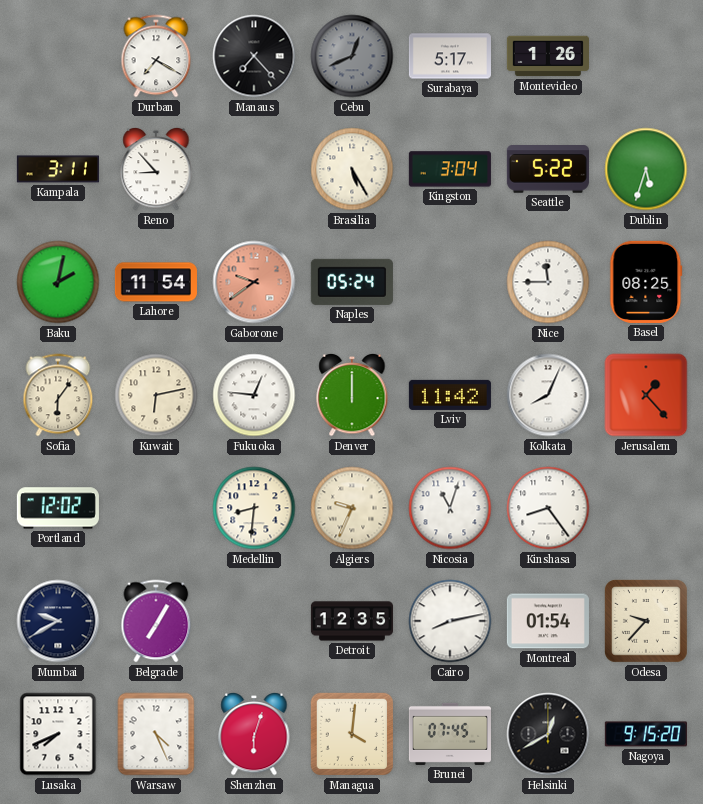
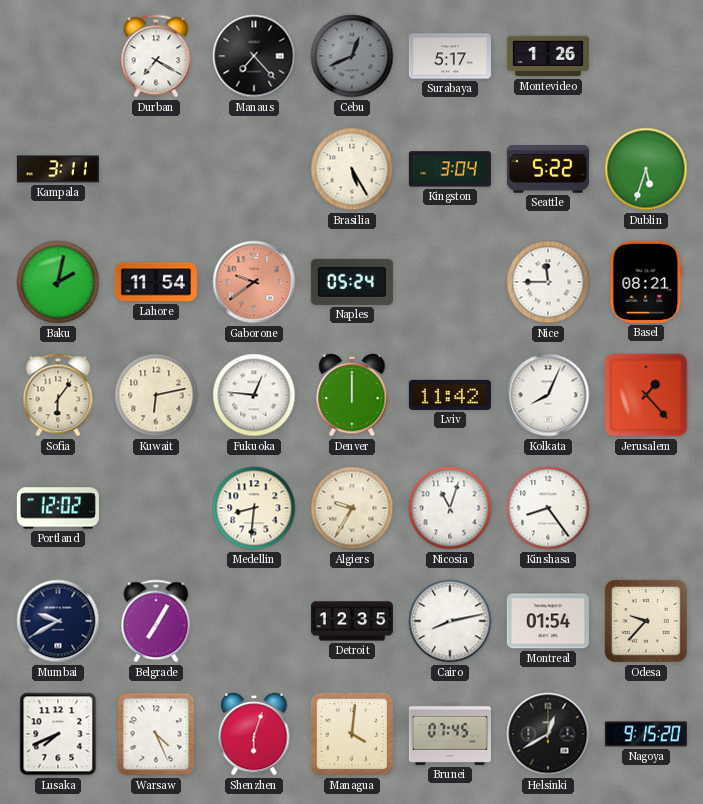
Reno: 8:53 -> none (156, 169)
Basel: 08:25 -> 08:21 (646, 282)
Algiers: 9:34 -> 9:35 (352, 508)
